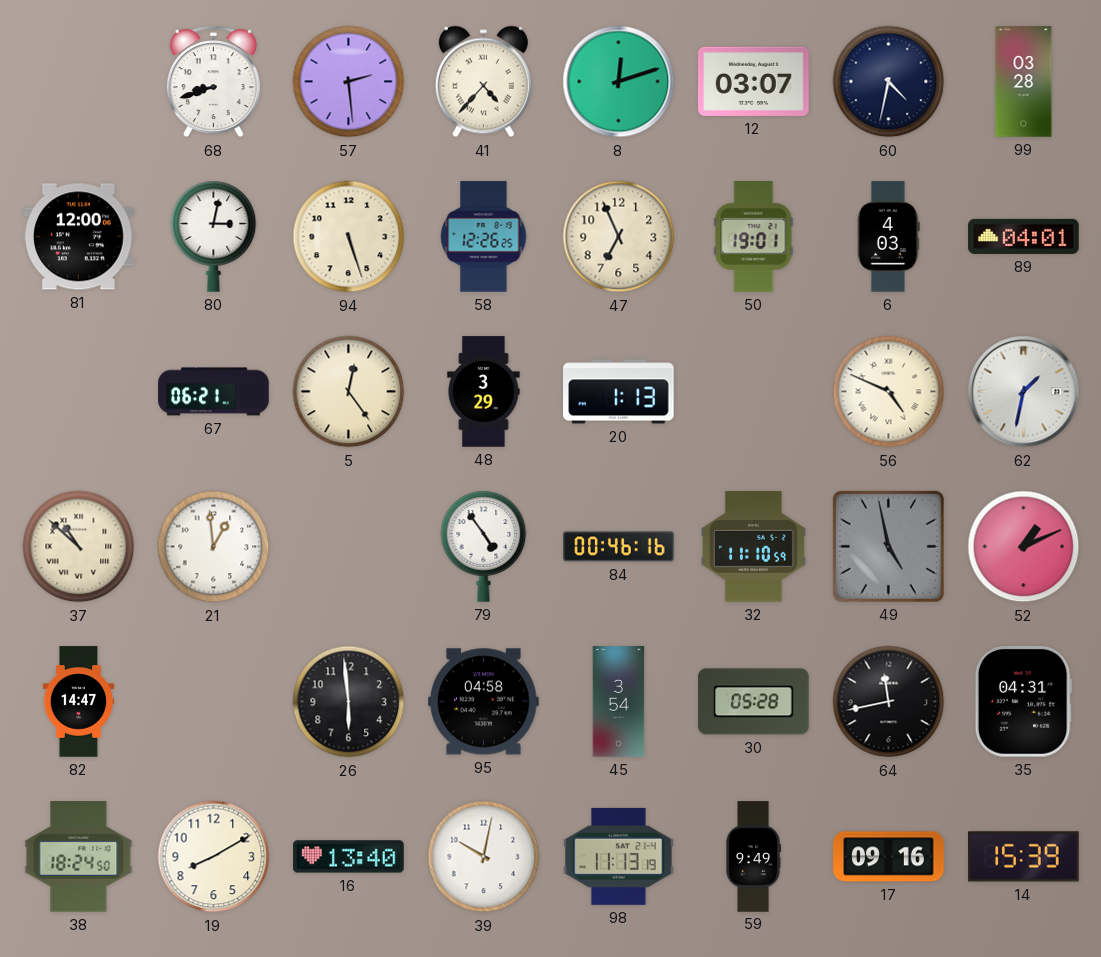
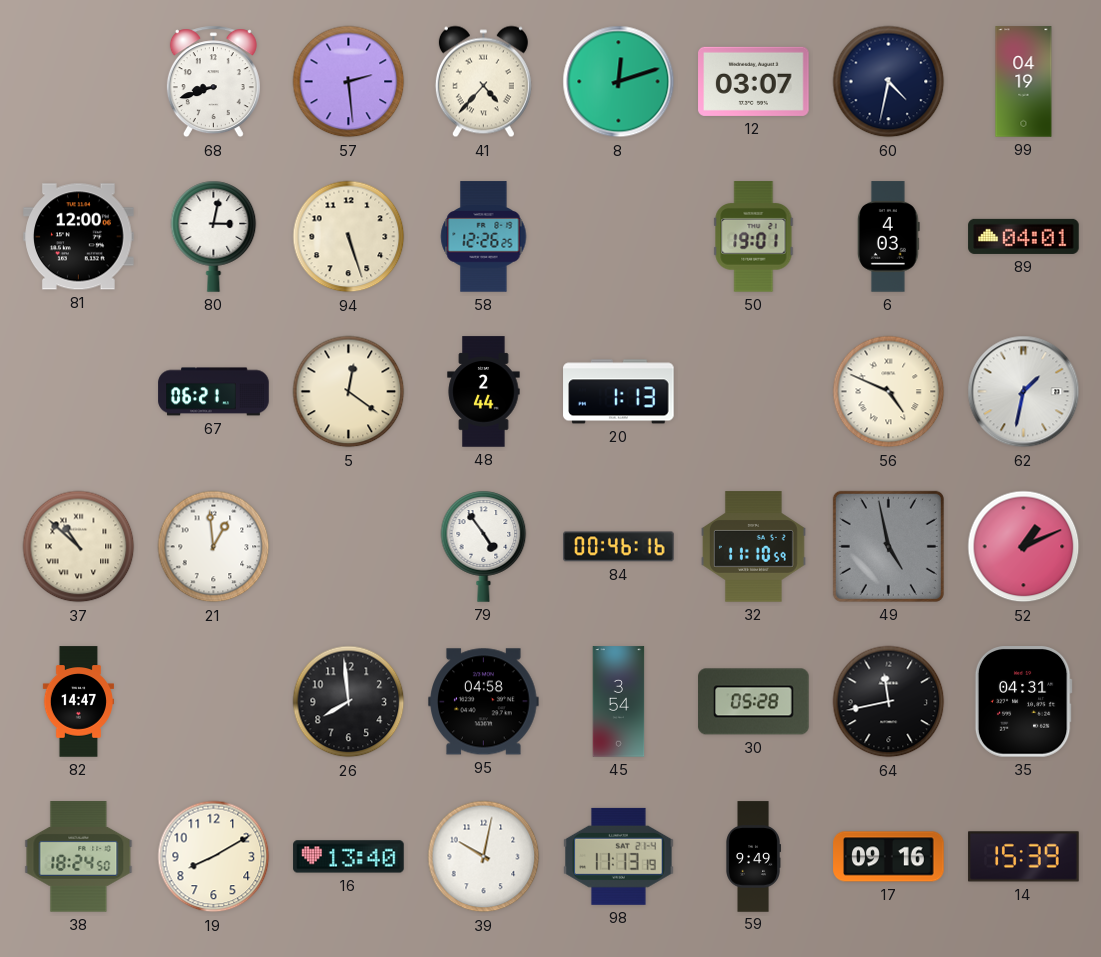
99: 03:28 -> 04:19 (1024, 82)
47: 6:56 -> none (619, 237)
5: 12:24 -> 12:21 (349, 392)
48: 3:29 -> 2:44 (484, 392)
26: 5:59 -> 7:59 (349, 702)
